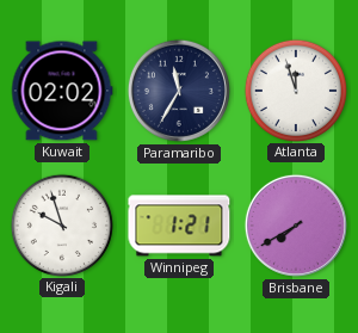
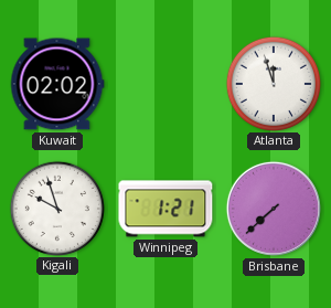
Paramaribo: 11:35 -> none (179, 91)
Brisbane: 7:40 -> 7:38 (274, 209)
